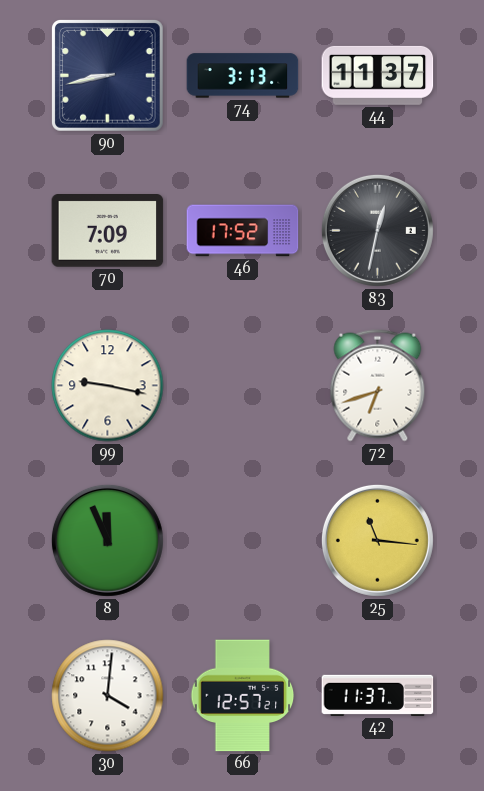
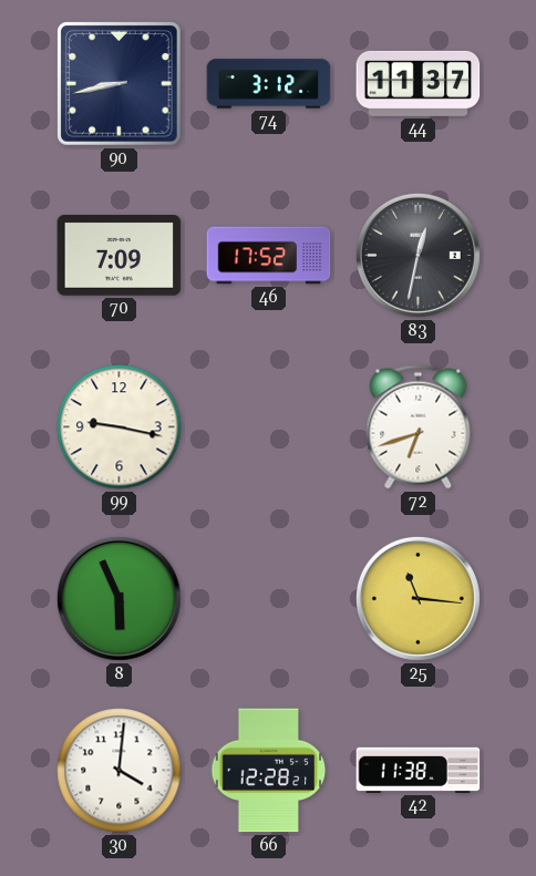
74: 3:13 -> 3:12 (269, 84)
8: 11:56 -> 5:56 (118, 598)
66: 12:57 -> 12:28 (269, 771)
42: 11:37 -> 11:38 (419, 770)
